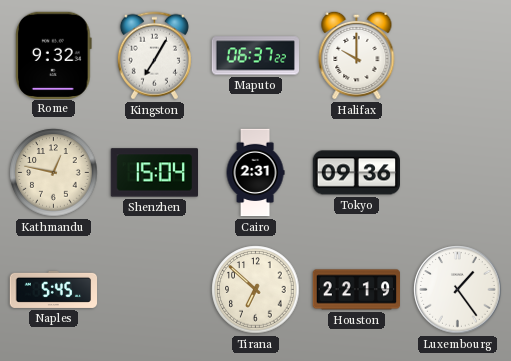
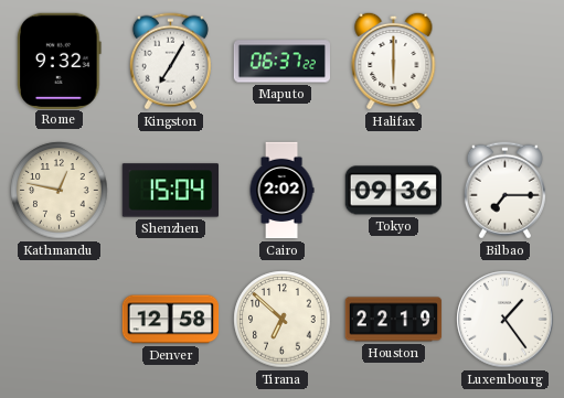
Halifax: 10:00 -> 6:00 (394, 61)
Cairo: 2:31 -> 2:02 (281, 191)
Bilbao: none -> 7:15 (504, 191)
Naples: 5:45 -> none (54, 289)
Denver: none -> 12:58 (171, 320)
